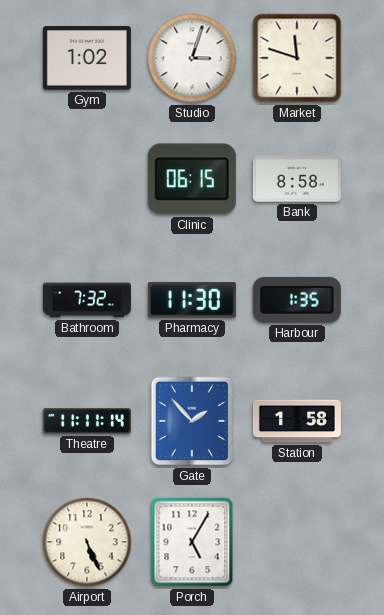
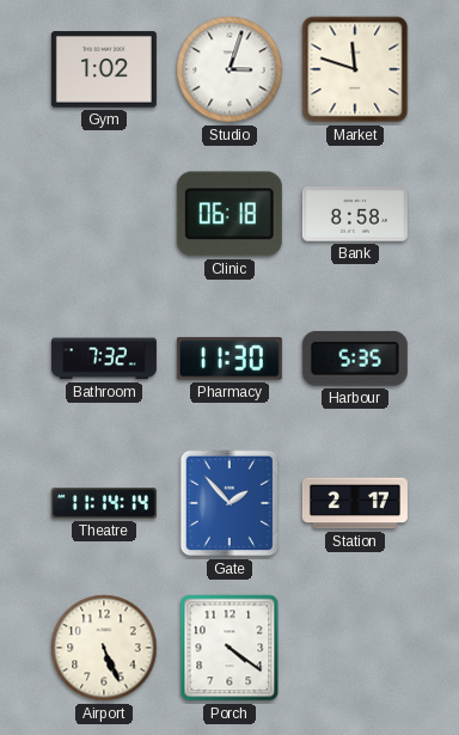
Clinic: 06:15 -> 06:18 (229, 214)
Harbour: 1:35 -> 5:35 (355, 359)
Theatre: 11:11 -> 11:14 (104, 503)
Station: 1:58 -> 2:17 (355, 503)
Porch: 5:05 -> 4:21 (229, 648)
